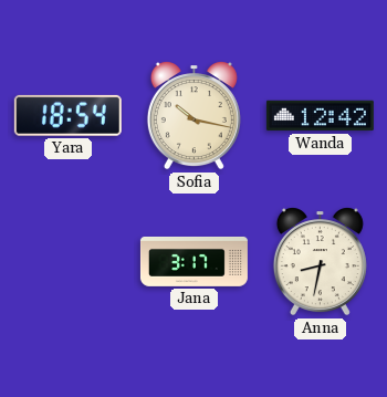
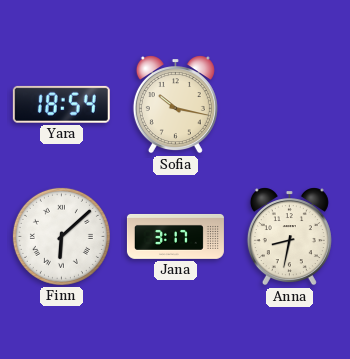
Wanda: 12:42 -> none (320, 116)
Finn: none -> 6:08 (61, 236)
